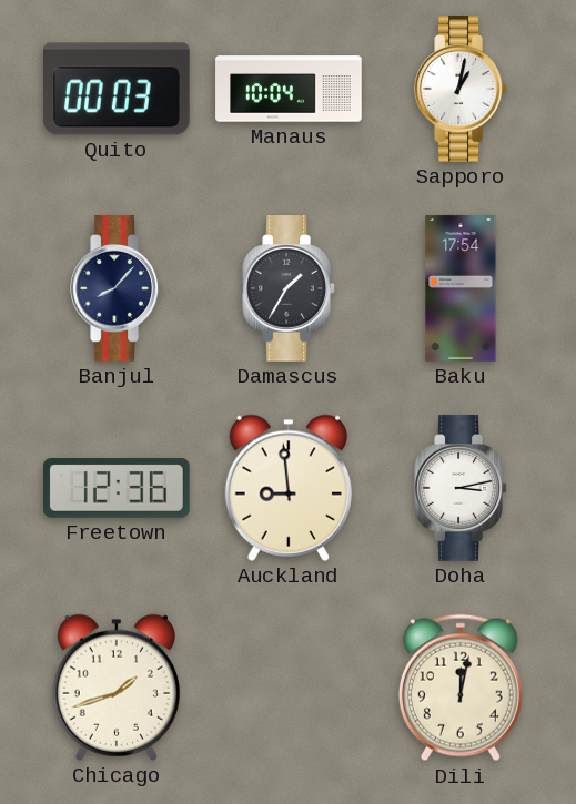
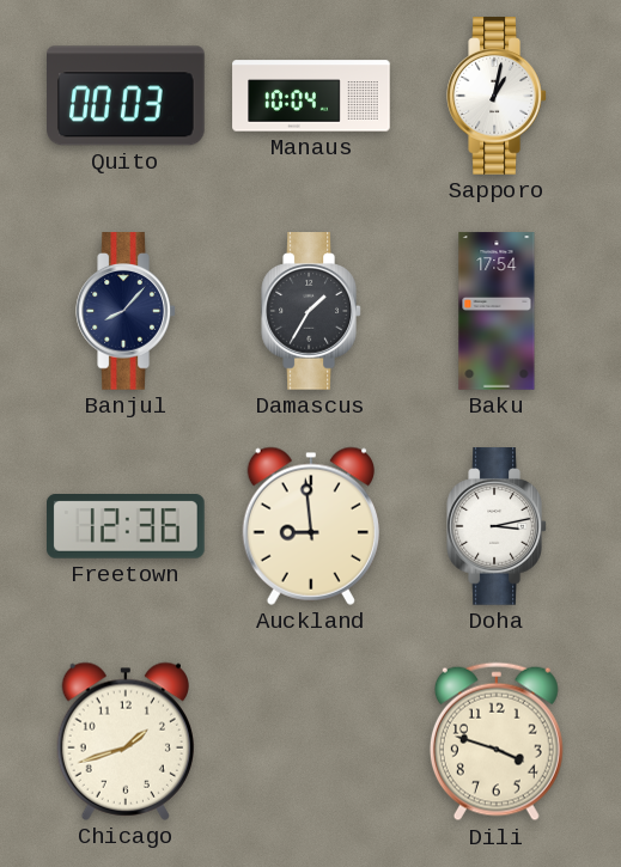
Dili: 12:02 -> 3:48 (497, 741)
